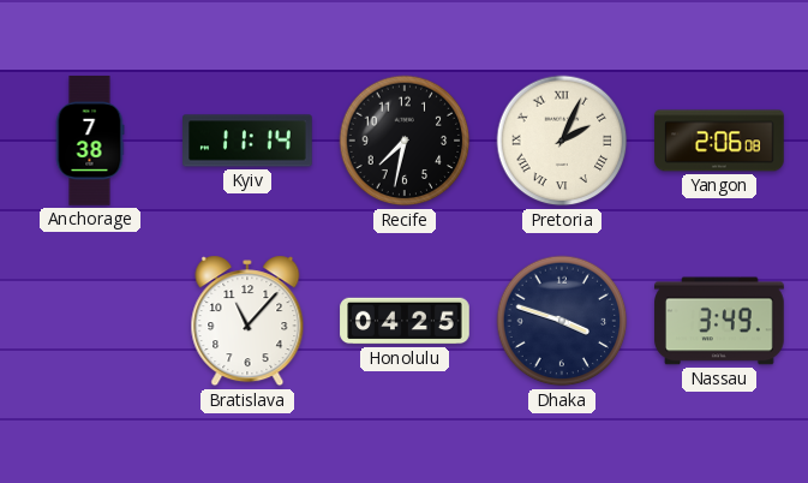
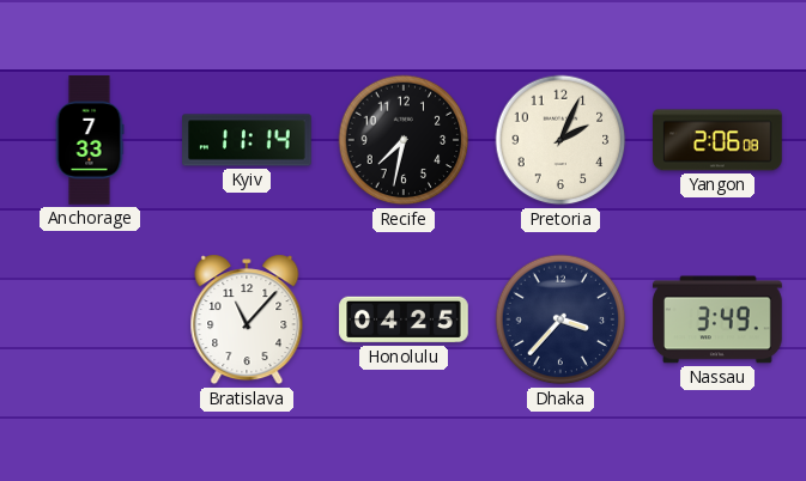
Anchorage: 7:38 -> 7:33 (90, 140)
Pretoria numerals: Roman -> Arabic (560, 140)
Dhaka: 3:48 -> 3:37 (560, 319)
